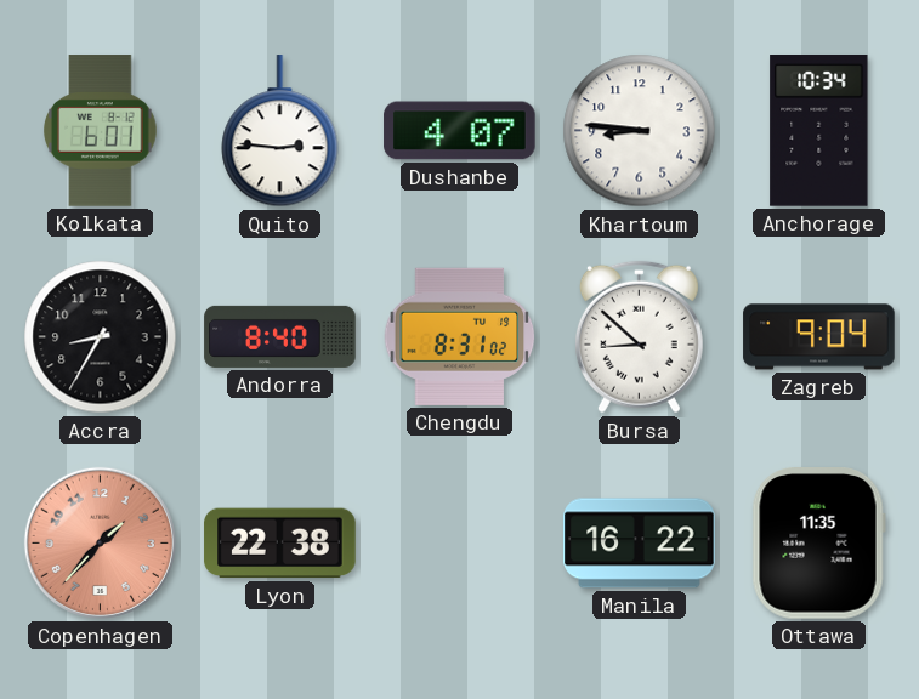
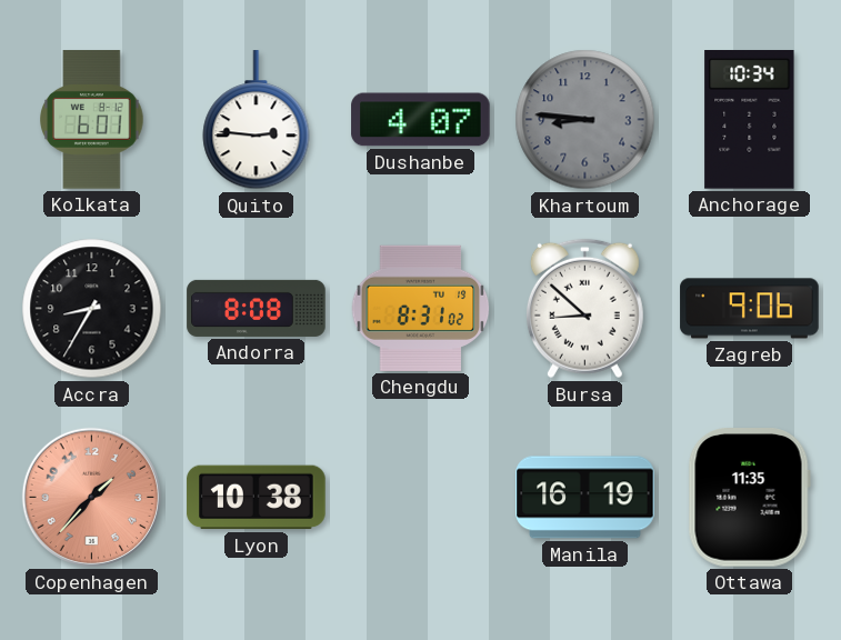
Khartoum dial: white -> grey (585, 120)
Andorra: 8:40 -> 8:08 (257, 308)
Zagreb: 9:04 -> 9:06 (750, 309)
Lyon: 22:38 -> 10:38 (257, 498)
Manila: 16:22 -> 16:19 (585, 498)
